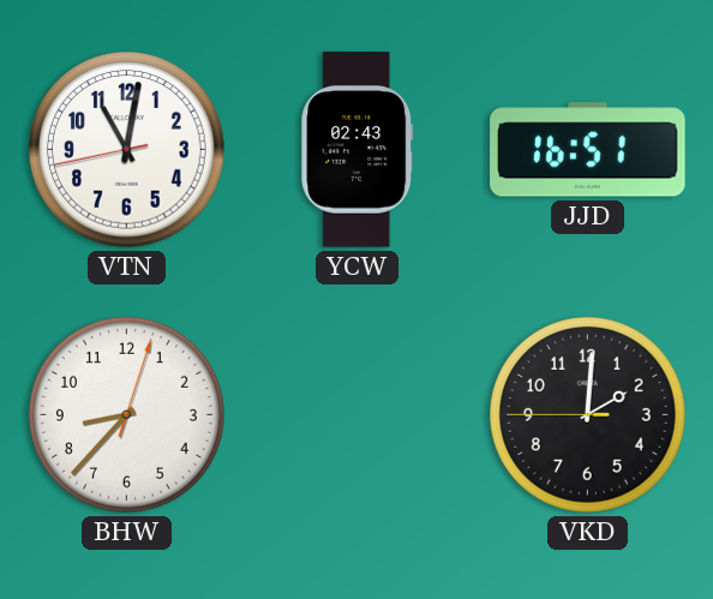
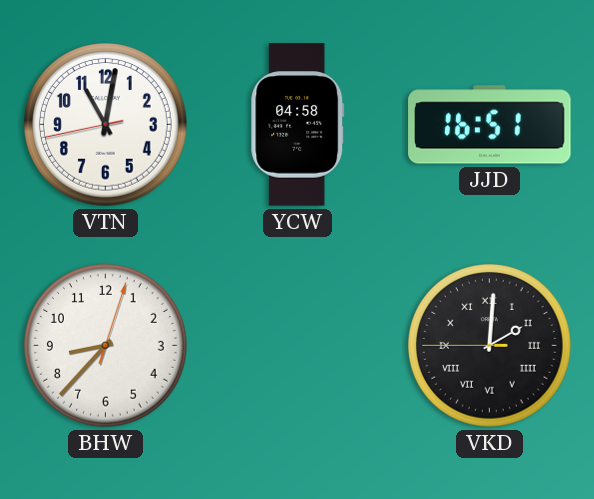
YCW: 02:43 -> 04:58 (298, 125)
VKD numerals: Arabic -> Roman (490, 346)
